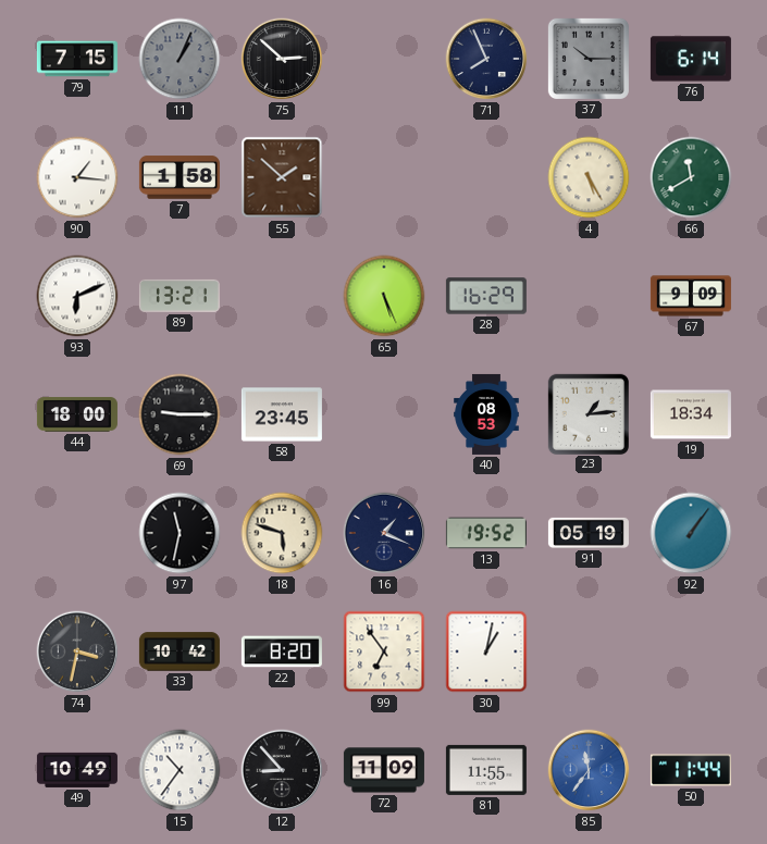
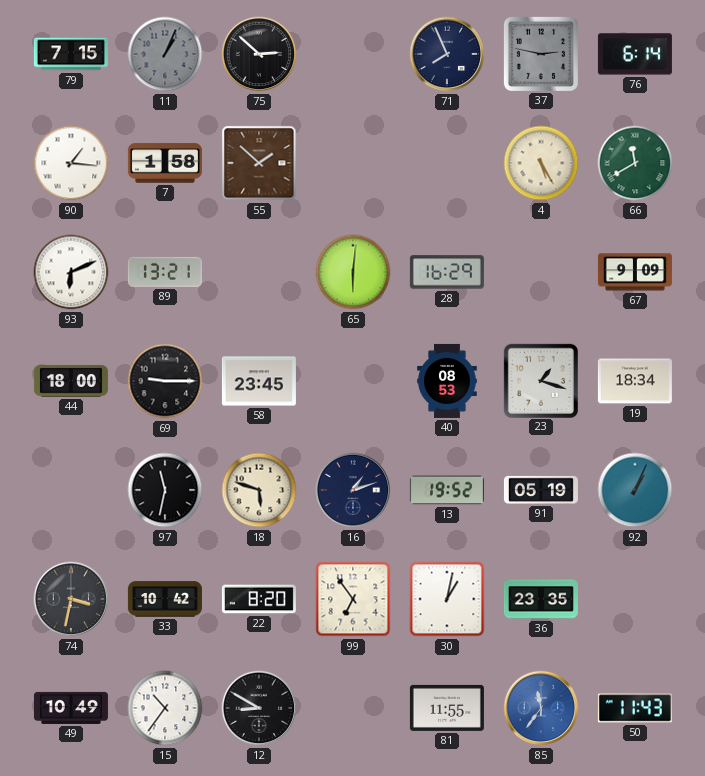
37: 10:15 -> 2:47 (541, 54)
65: 5:26 -> 6:01 (353, 272)
23: 1:14 -> 1:18 (540, 380)
16: 1:19 -> 1:12 (353, 490)
92: 1:06 -> 1:04 (635, 490)
36: none -> 23:35 (541, 599)
12: 8:53 -> 8:50 (259, 708)
72: 11:09 -> none (384, 770)
50: 11:44 -> 11:43 (635, 708)
